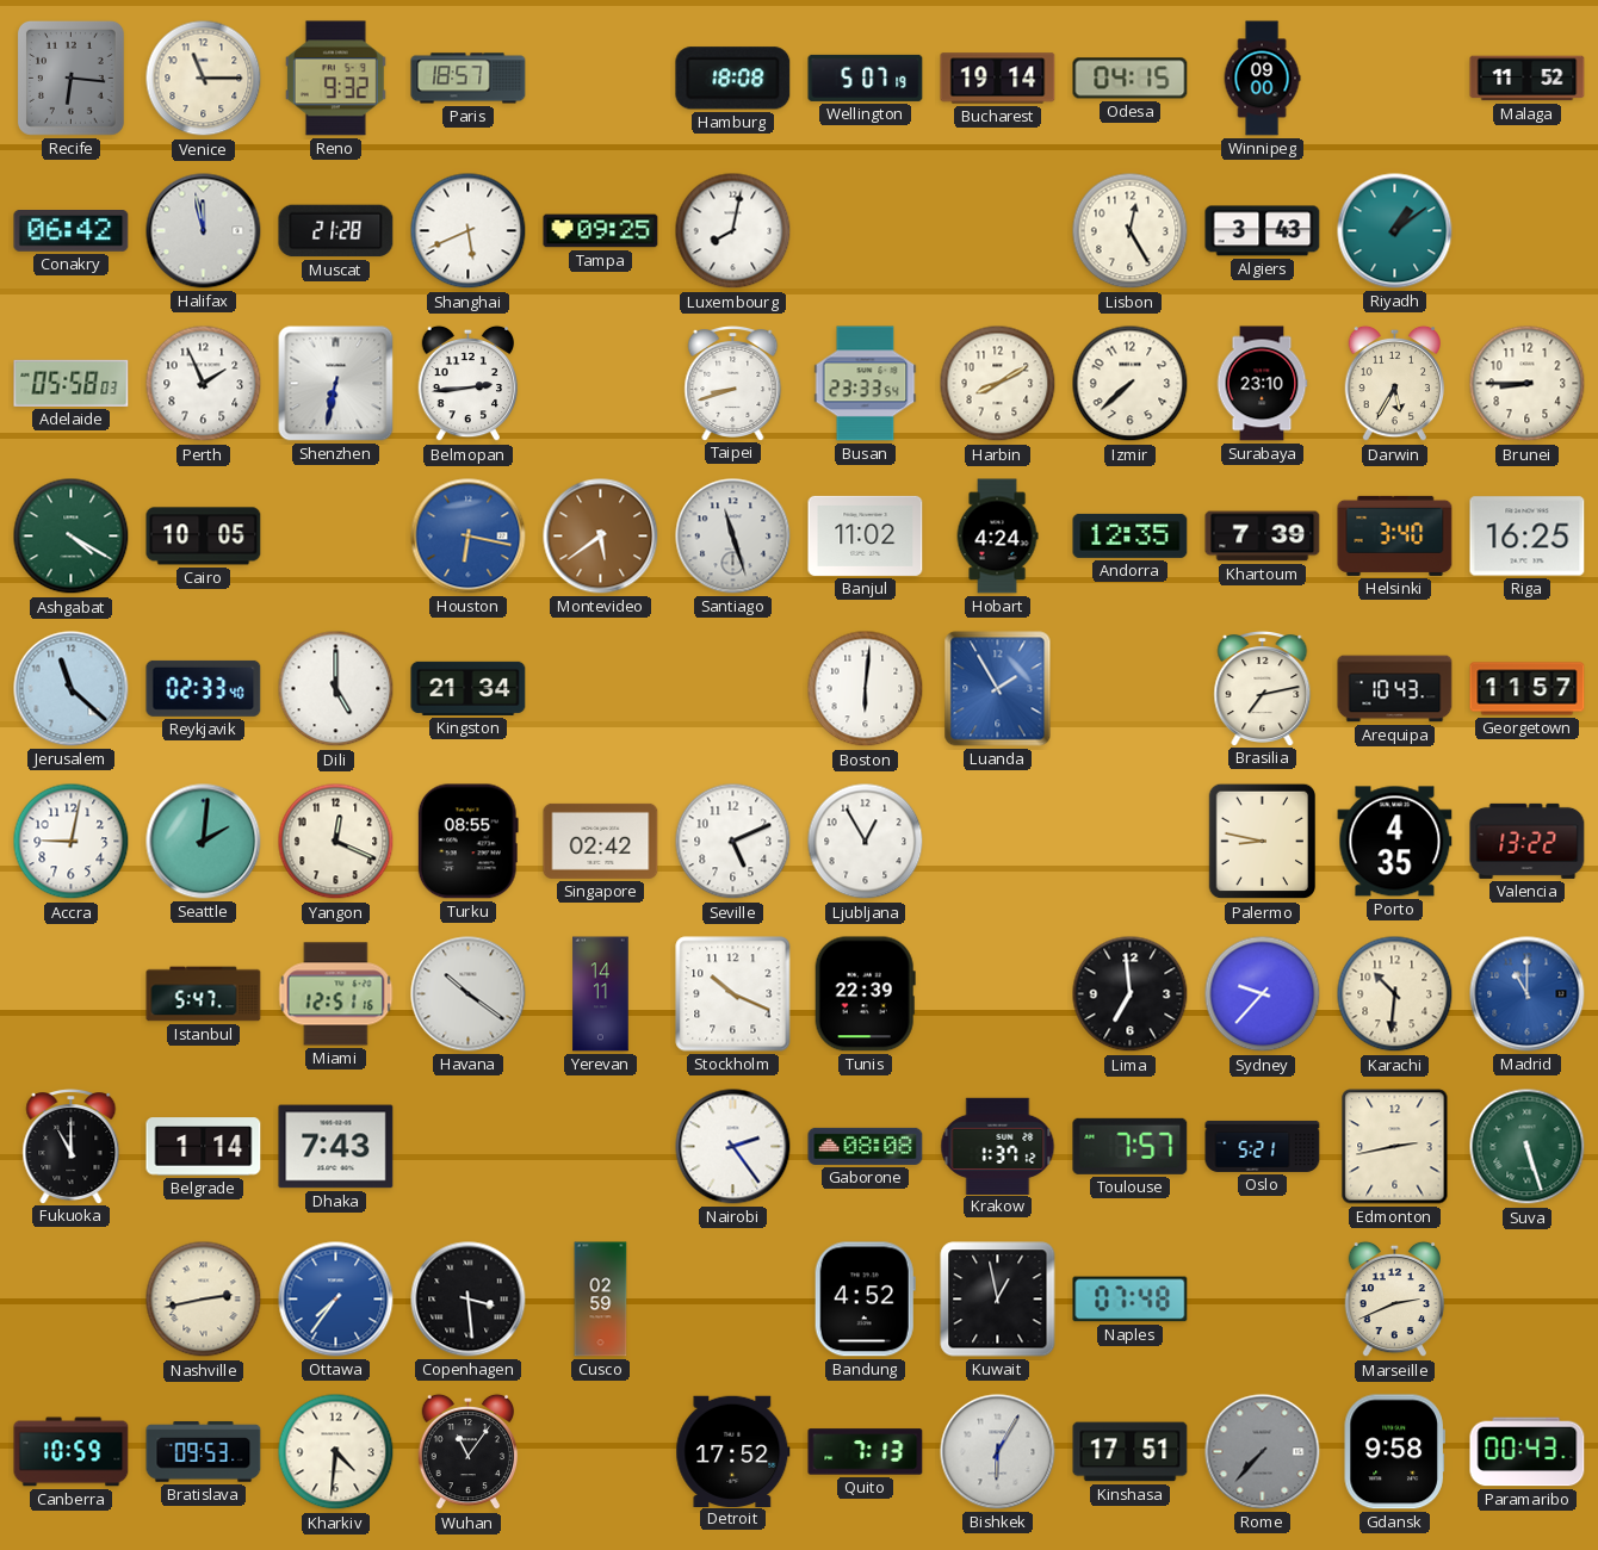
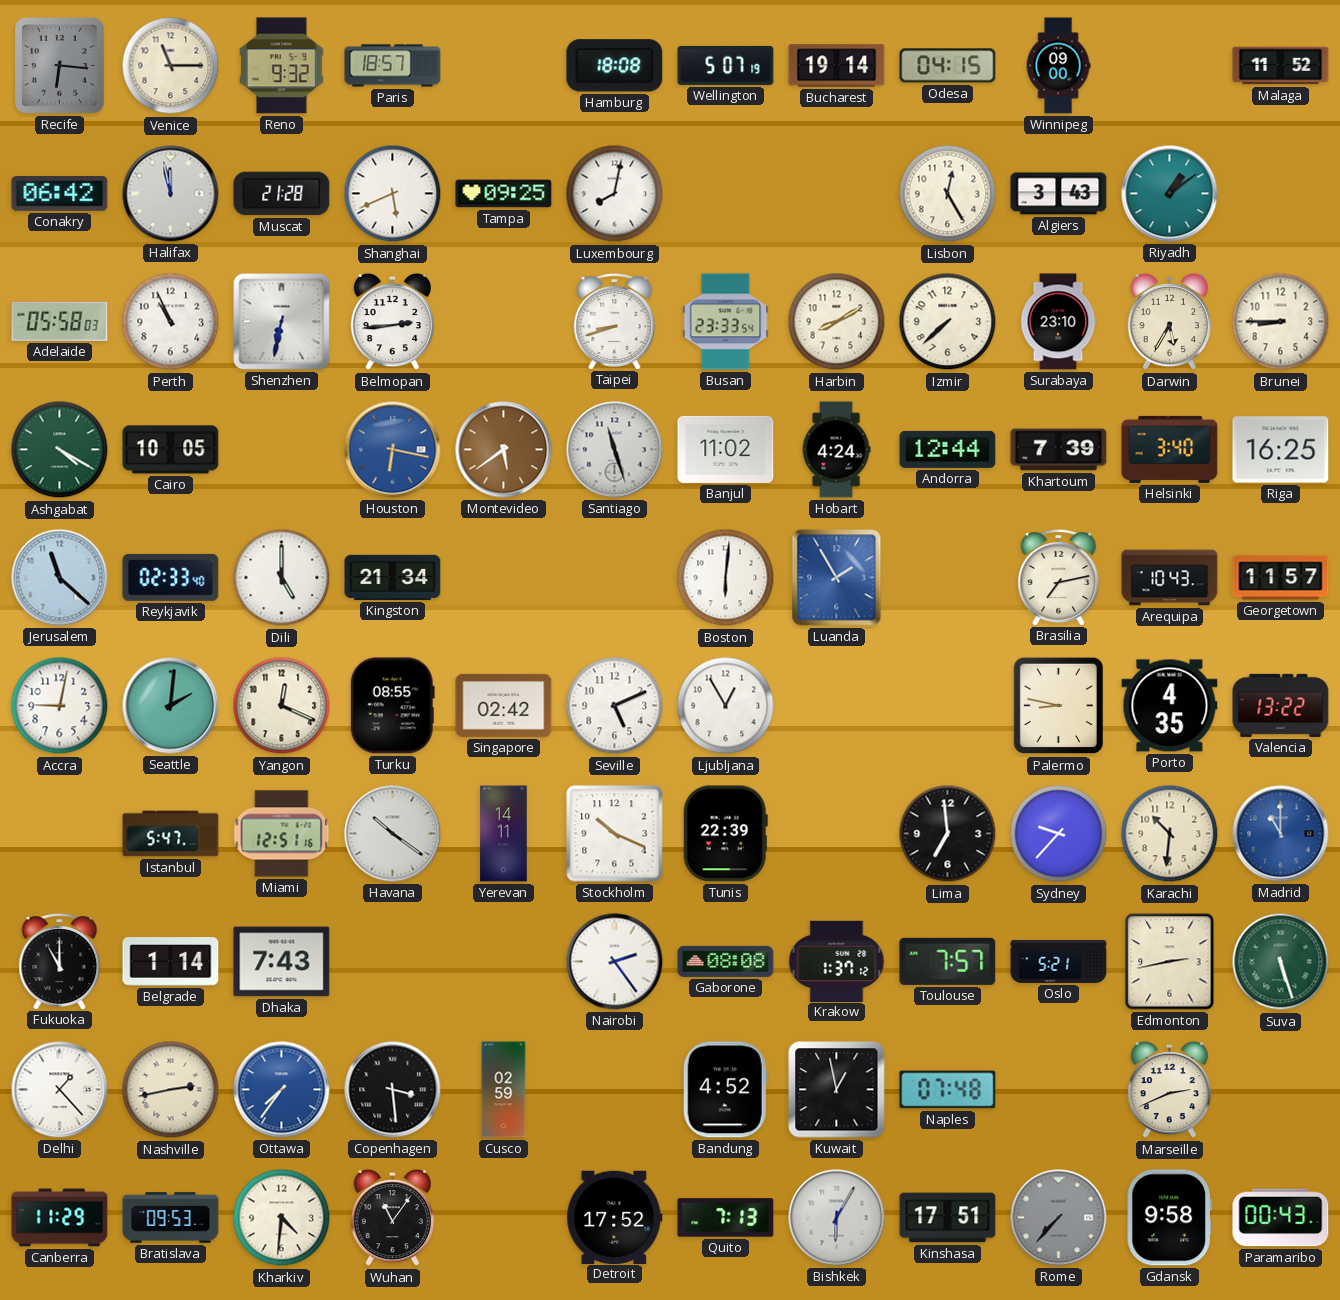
Perth: 1:56 -> 10:56 (171, 322)
Andorra: 12:35 -> 12:44 (948, 449)
Delhi: none -> 1:23 (60, 1090)
Canberra: 10:59 -> 11:29 (60, 1218)
